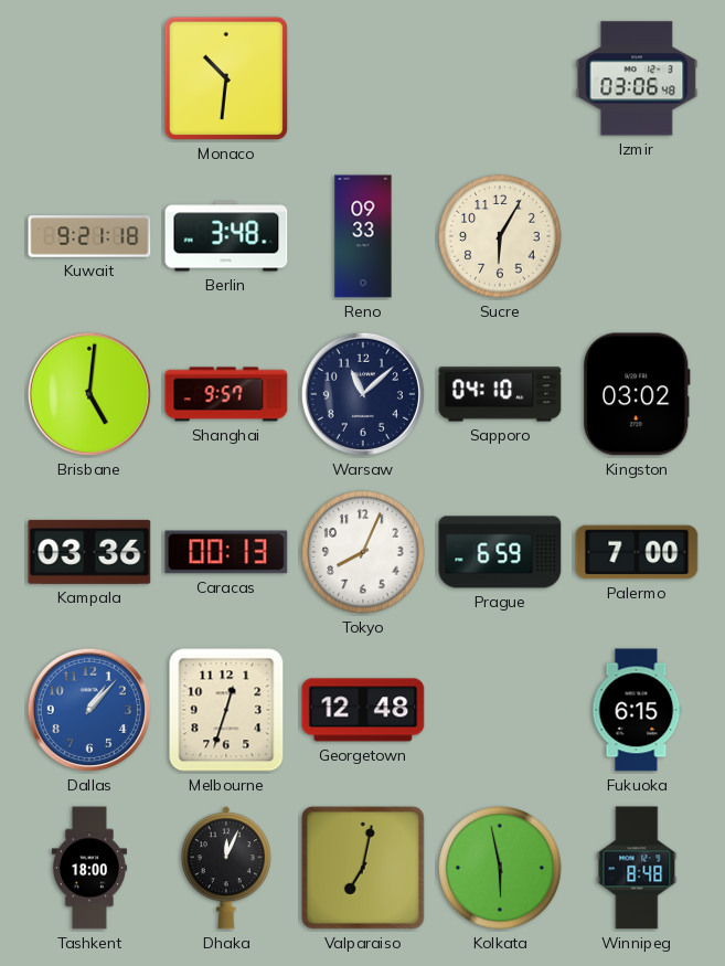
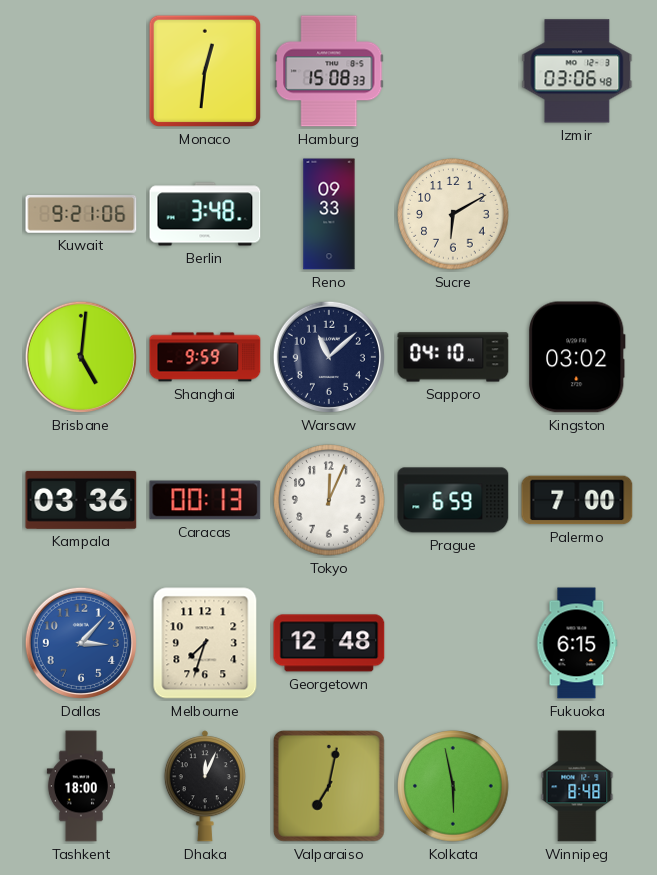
Monaco: 10:31 -> 12:31 (205, 71)
Hamburg: none -> 15:08 (329, 71)
Kuwait: 9:21:18 -> 9:21:06 (81, 215)
Sucre: 6:05 -> 6:10 (453, 214)
Shanghai: 9:57 -> 9:59 (205, 357)
Tokyo: 8:04 -> 12:04 (329, 500)
Dallas: 1:07 -> 3:07 (81, 643)
Melbourne: 12:33 -> 7:33 (205, 643)
